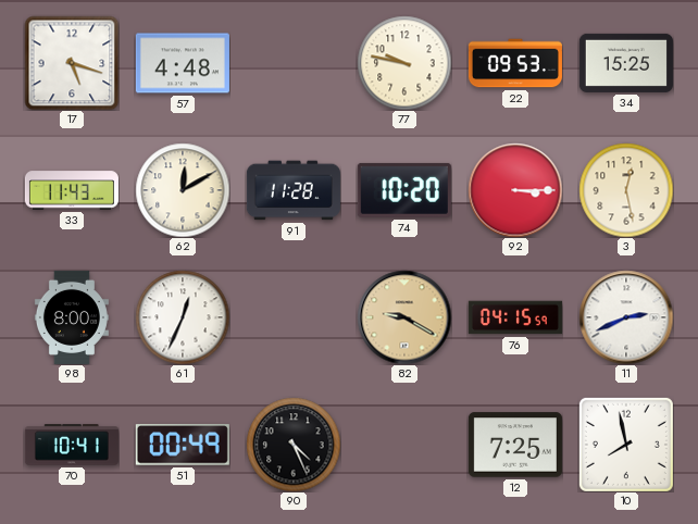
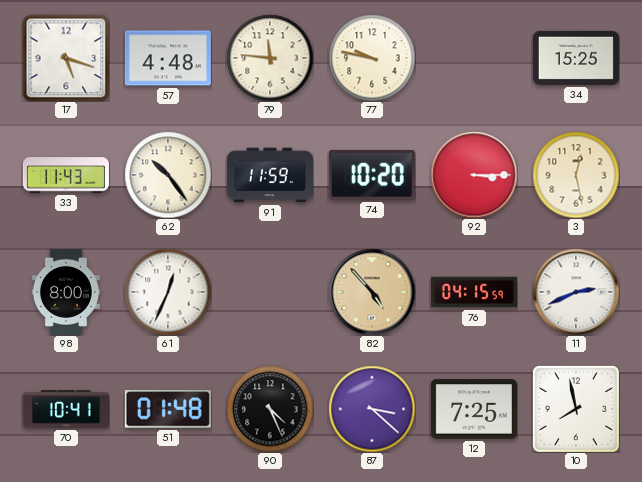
79: none -> 11:46 (270, 58)
22: 09:53 -> none (515, 63)
62: 12:10 -> 10:24 (168, 175)
91: 11:28 -> 11:59 (270, 175)
82: 9:20 -> 4:53 (372, 292)
51: 00:49 -> 01:48 (168, 409)
87: none -> 3:22 (372, 409)
